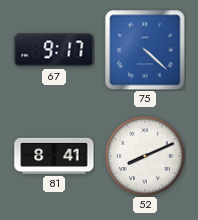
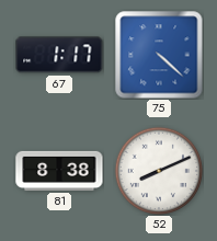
67: 9:17 -> 1:17 (59, 55)
81: 8:41 -> 8:38 (59, 171)
